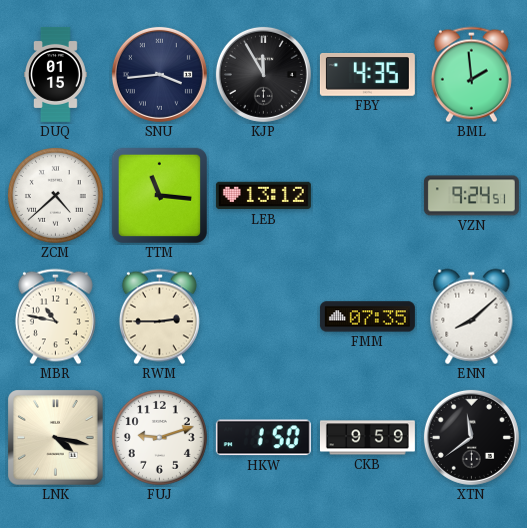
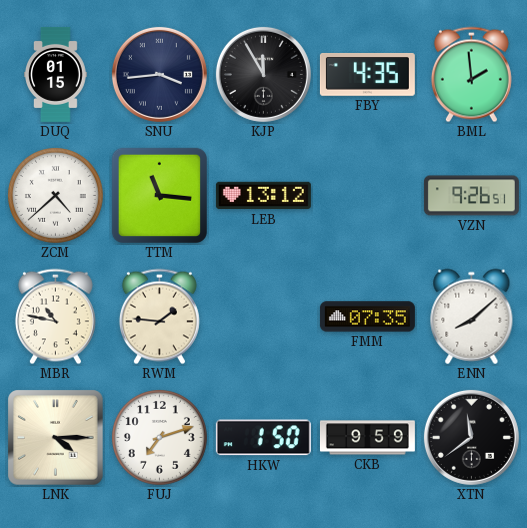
VZN: 9:24 -> 9:26 (471, 196)
RWM: 2:45 -> 1:46 (159, 317)
LNK: 4:17 -> 4:15 (56, 438)
FUJ: 9:12 -> 7:12 (159, 437)
